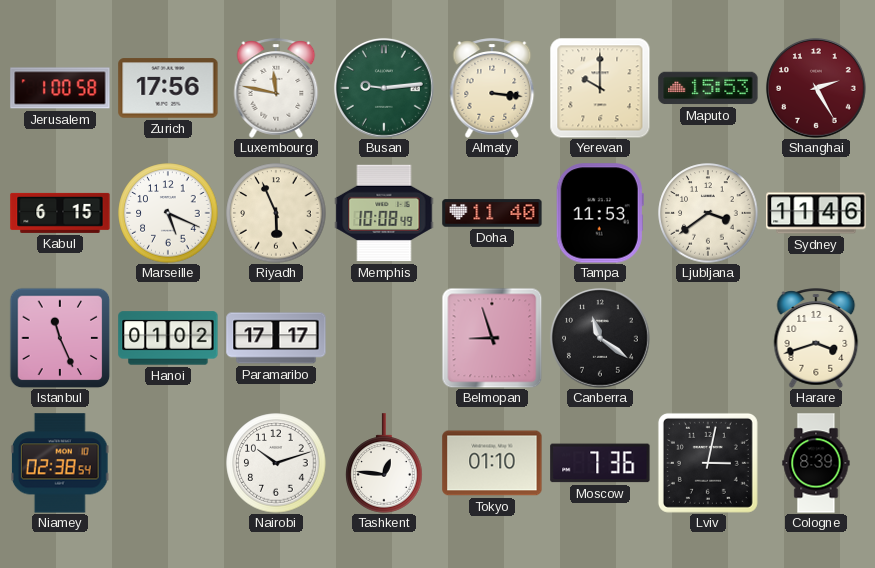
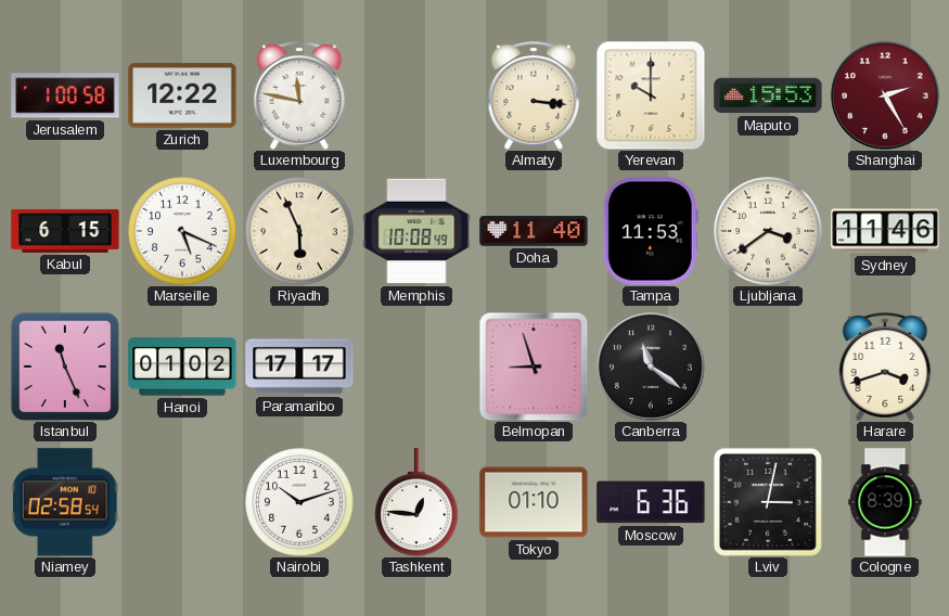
Zurich: 17:56 -> 12:22 (182, 95)
Busan: 9:14 -> none (384, 88)
Niamey: 02:38 -> 02:58 (65, 502)
Moscow: 7:36 -> 6:36 (651, 502)
